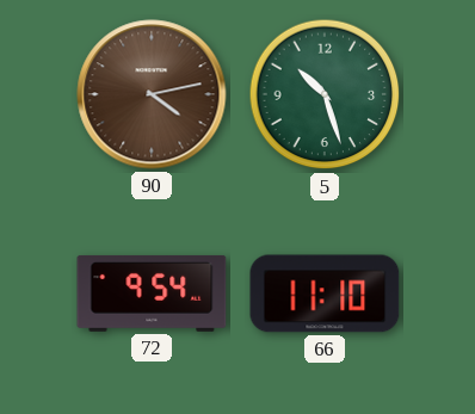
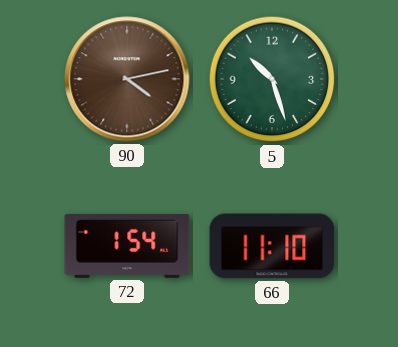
72: 9:54 -> 1:54 (127, 246)
